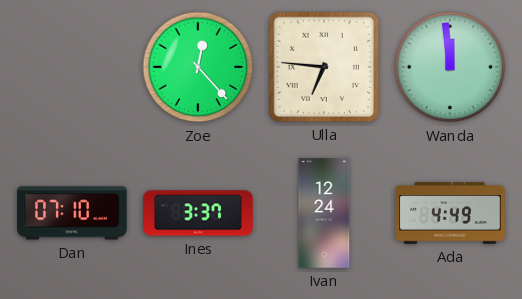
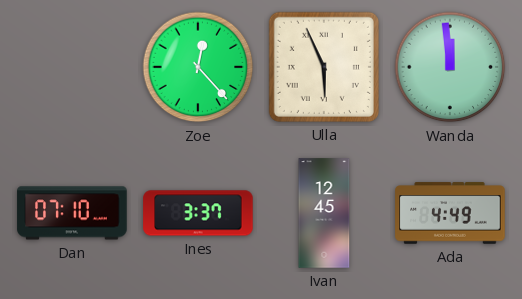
Ulla: 6:46 -> 5:56 (324, 67)
Ivan: 12:24 -> 12:45 (324, 213)
